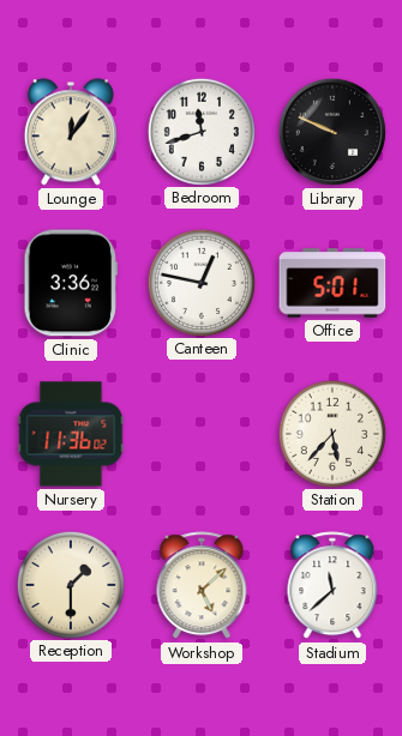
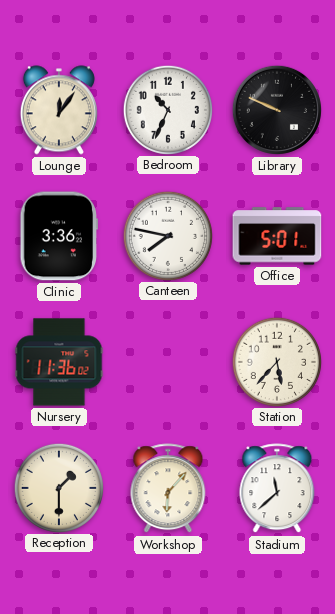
Bedroom: 11:42 -> 10:34 (167, 109)
Canteen: 12:47 -> 7:47 (167, 235)
Workshop: 5:08 -> 6:07 (168, 489)
